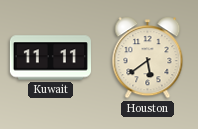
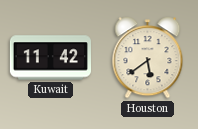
Kuwait: 11:11 -> 11:42 (50, 58)
